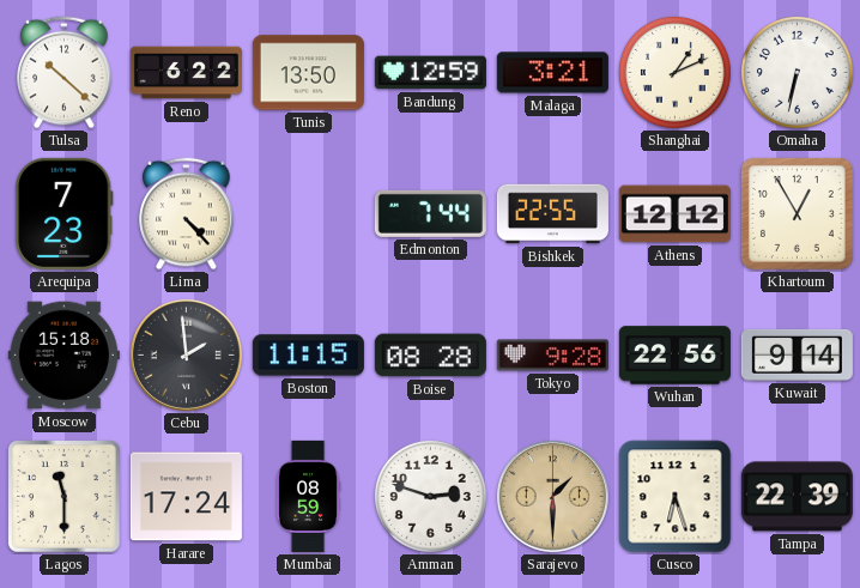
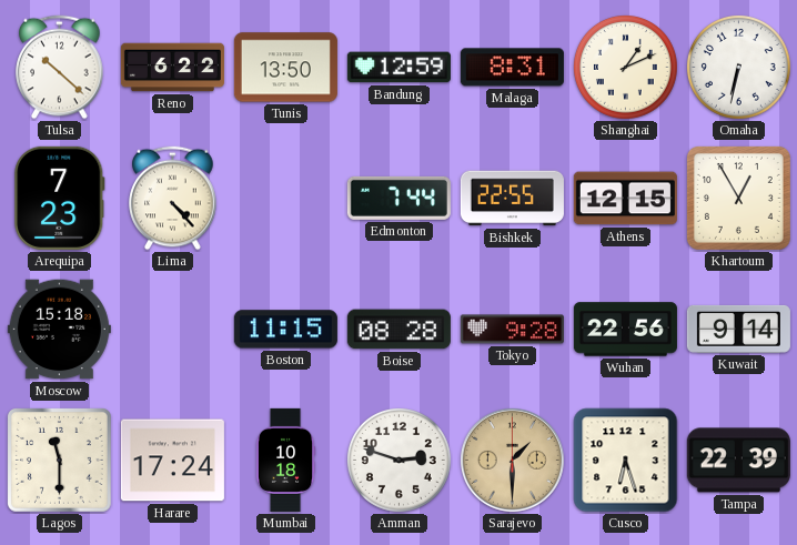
Malaga: 3:21 -> 8:31 (512, 68)
Athens: 12:12 -> 12:15 (625, 199)
Cebu: 1:59 -> none (186, 354)
Mumbai: 08:59 -> 10:18 (285, 460)
